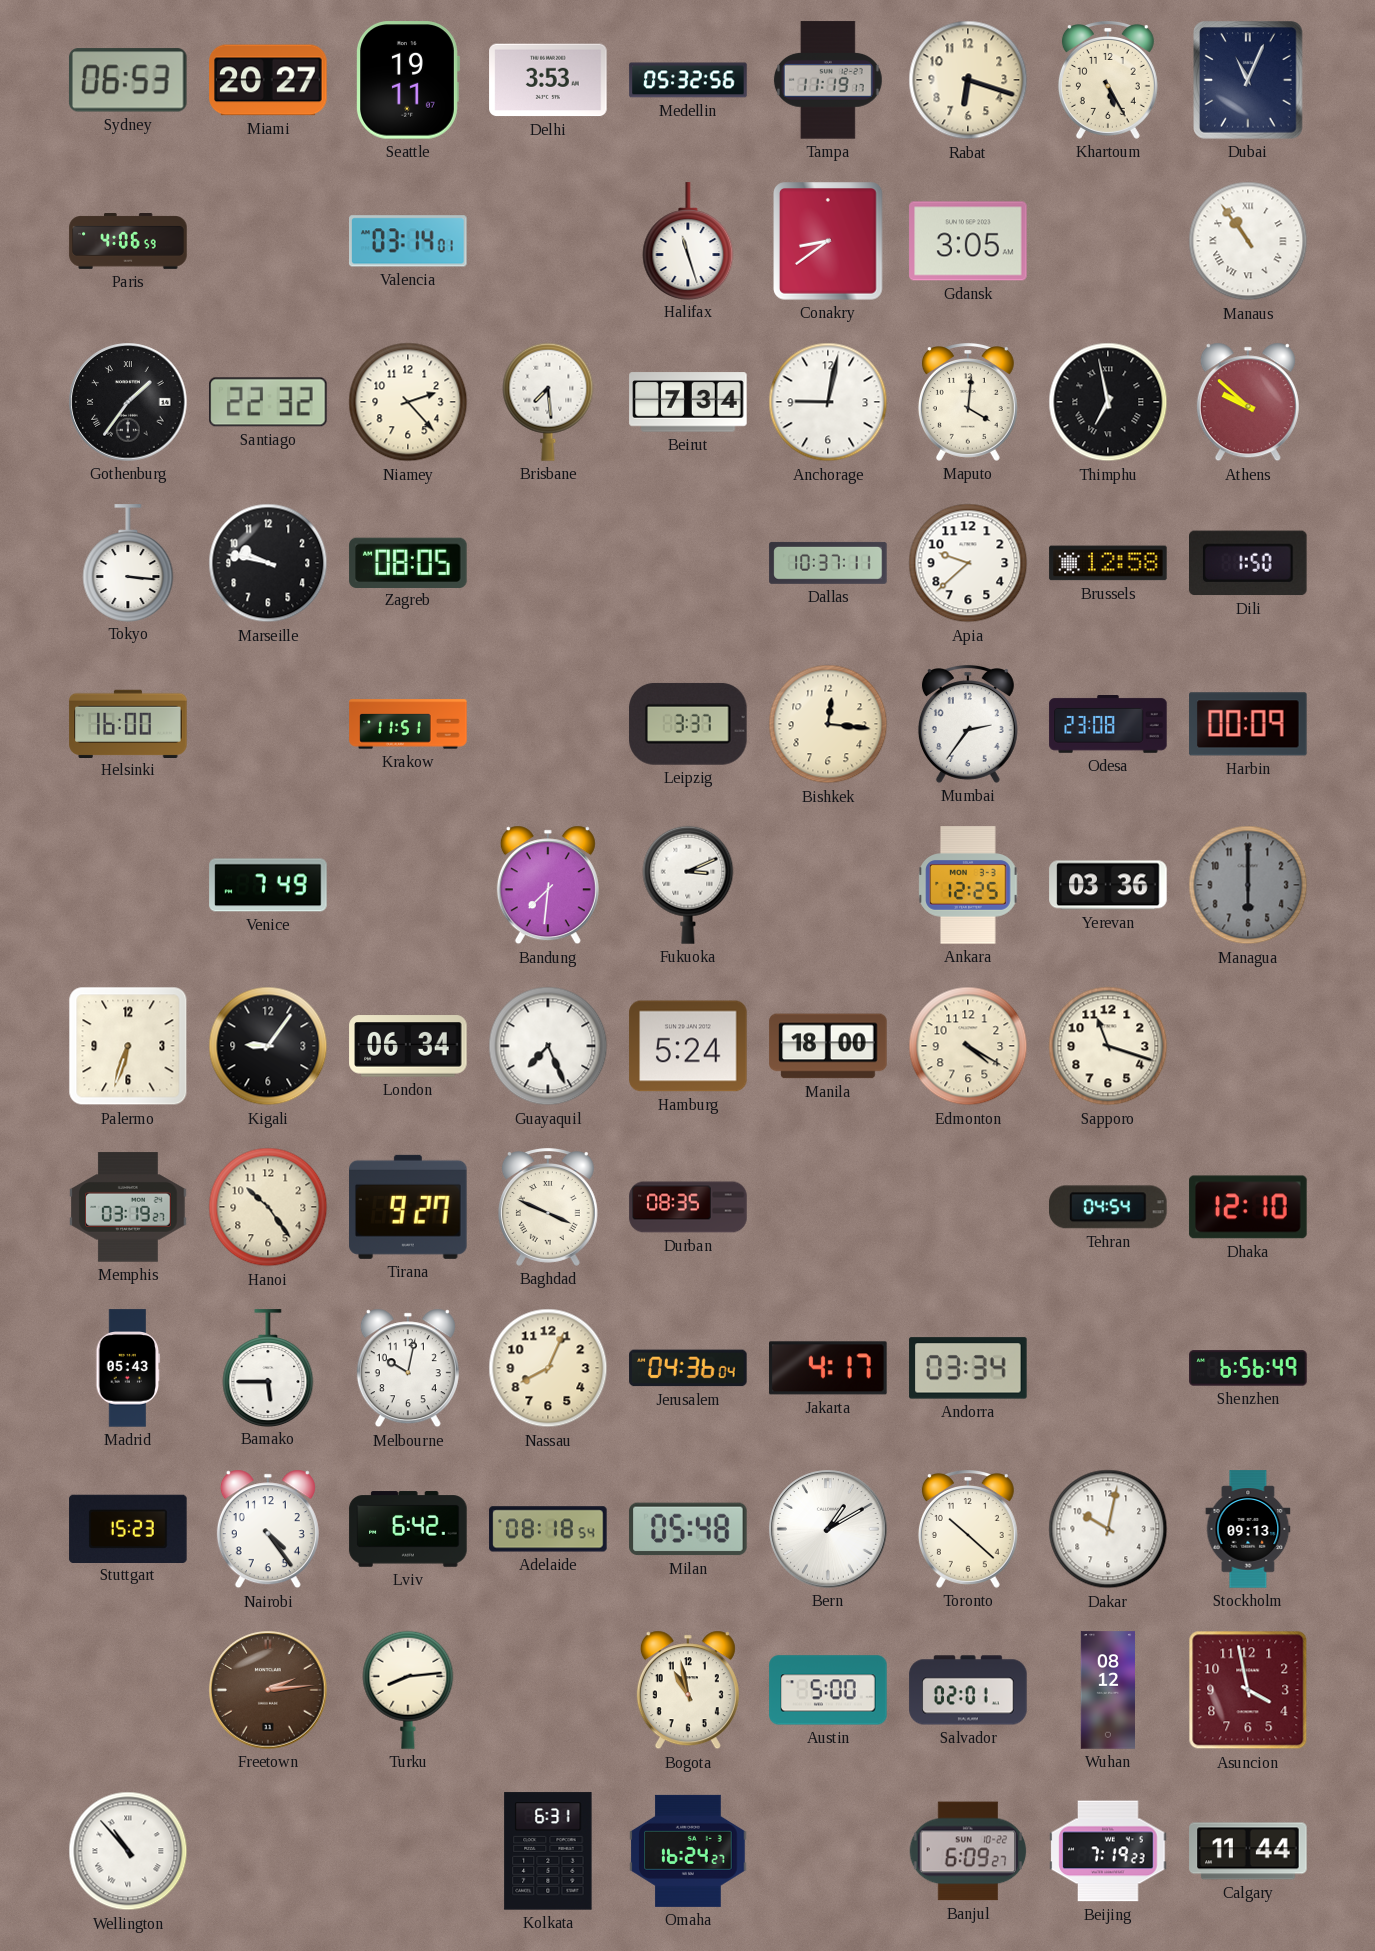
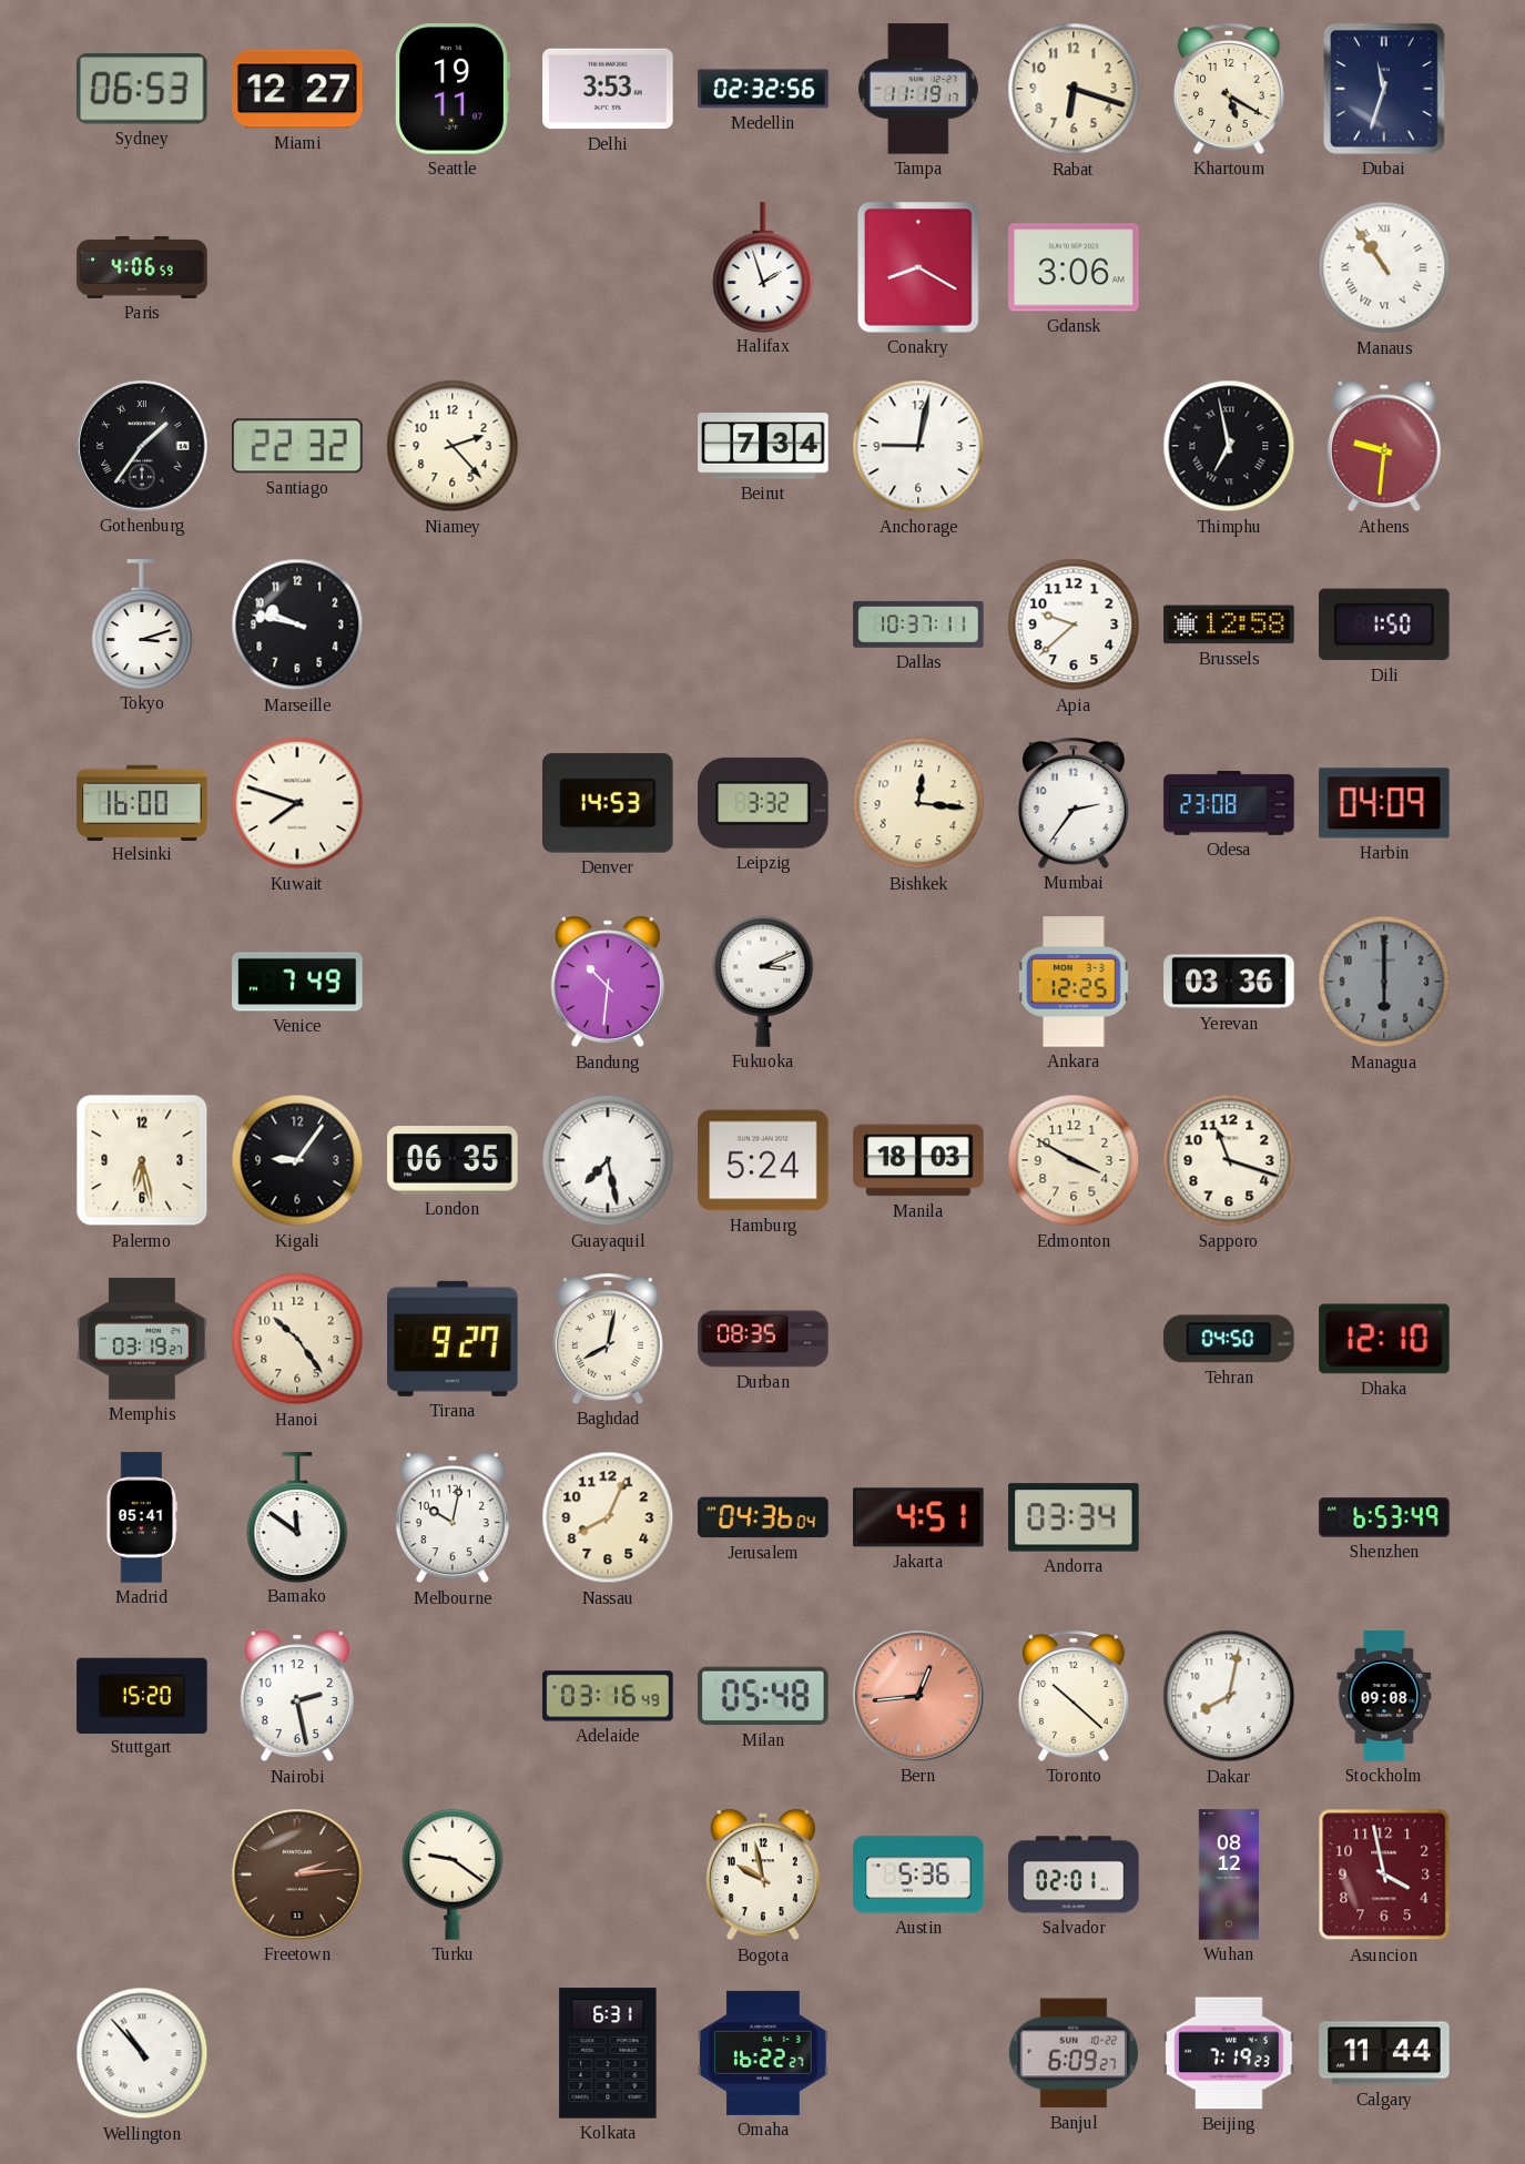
Miami: 20:27 -> 12:27 (297, 89)
Medellin: 05:32 -> 02:32 (763, 89)
Khartoum: 5:25 -> 5:20 (1229, 90)
Dubai: 11:04 -> 11:33 (1384, 89)
Valencia: 03:14 -> none (408, 241)
Halifax: 11:27 -> 1:57 (763, 267)
Conakry: 8:39 -> 8:20 (918, 267)
Gdansk: 3:05 -> 3:06 (1074, 267)
Brisbane: 7:29 -> none (548, 402)
Maputo: 4:01 -> none (968, 403)
Athens: 9:52 -> 9:31 (1384, 446)
Tokyo: 3:16 -> 3:12 (142, 624)
Zagreb: 08:05 -> none (408, 562)
Kuwait: none -> 7:48 (297, 803)
Krakow: 11:51 -> none (408, 724)
Denver: none -> 14:53 (609, 803)
Leipzig: 3:37 -> 3:32 (763, 803)
Harbin: 00:09 -> 04:09 (1384, 803)
Bandung: 7:31 -> 10:31 (608, 982)
Palermo: 6:33 -> 6:28 (142, 1160)
London: 06:34 -> 06:35 (453, 1160)
Guayaquil: 7:26 -> 7:28 (608, 1160)
Manila: 18:00 -> 18:03 (918, 1160)
Edmonton: 4:20 -> 3:50 (1074, 1160)
Baghdad: 3:49 -> 8:02 (608, 1340)
Tehran: 04:54 -> 04:50 (1229, 1339)
Madrid: 05:43 -> 05:41 (142, 1517)
Bamako: 5:45 -> 11:51 (297, 1517)
Jakarta: 4:17 -> 4:51 (918, 1517)
Shenzhen: 6:56 -> 6:53 (1384, 1517)
Stuttgart: 15:23 -> 15:20 (142, 1695)
Nairobi: 4:24 -> 2:28 (297, 1696)
Lviv: 6:42 -> none (408, 1529)
Adelaide: 08:18 -> 03:16 (608, 1696)
Bern: 1:10 -> 12:44 (918, 1696)
Bern dial: white -> salmon (918, 1696)
Dakar: 10:02 -> 8:02 (1229, 1696)
Stockholm: 09:13 -> 09:08 (1384, 1696)
Turku: 8:14 -> 9:21 (453, 1875)
Bogota: 10:58 -> 9:58 (763, 1875)
Austin: 5:00 -> 5:36 (918, 1875)
Omaha: 16:24 -> 16:22 (763, 2053)
